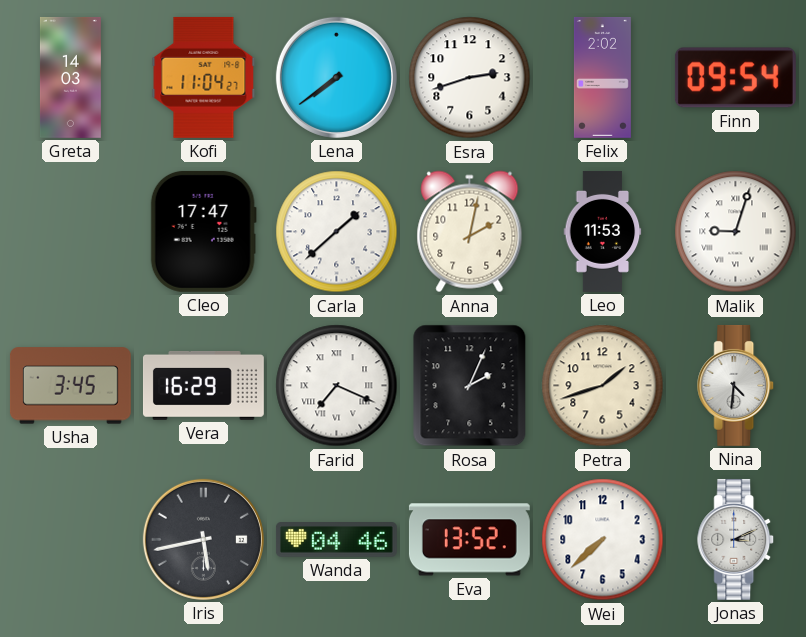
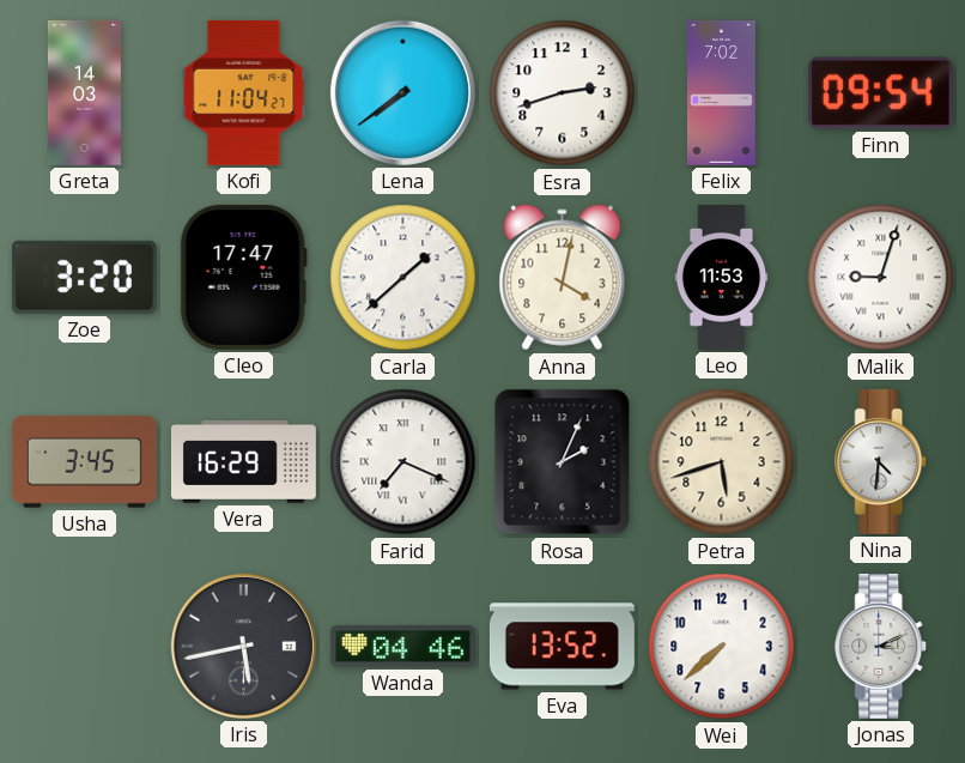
Felix: 2:02 -> 7:02 (721, 93)
Zoe: none -> 3:20 (84, 277)
Anna: 2:02 -> 4:02 (563, 278)
Petra: 1:42 -> 5:42 (722, 462)
